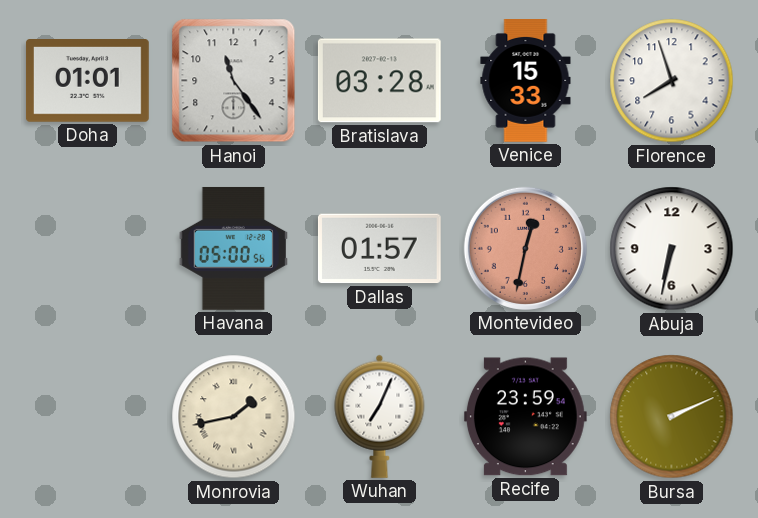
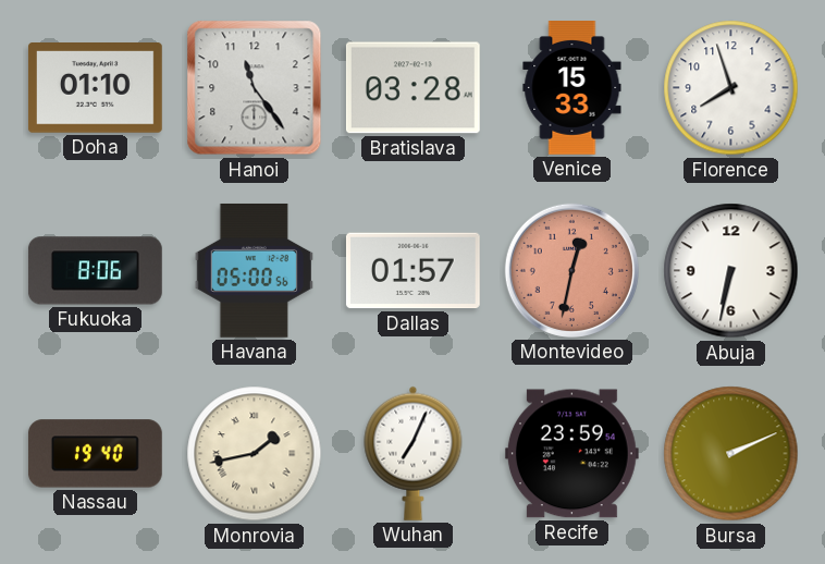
Doha: 01:01 -> 01:10 (95, 88)
Fukuoka: none -> 8:06 (95, 271)
Nassau: none -> 19:40 (95, 454)
